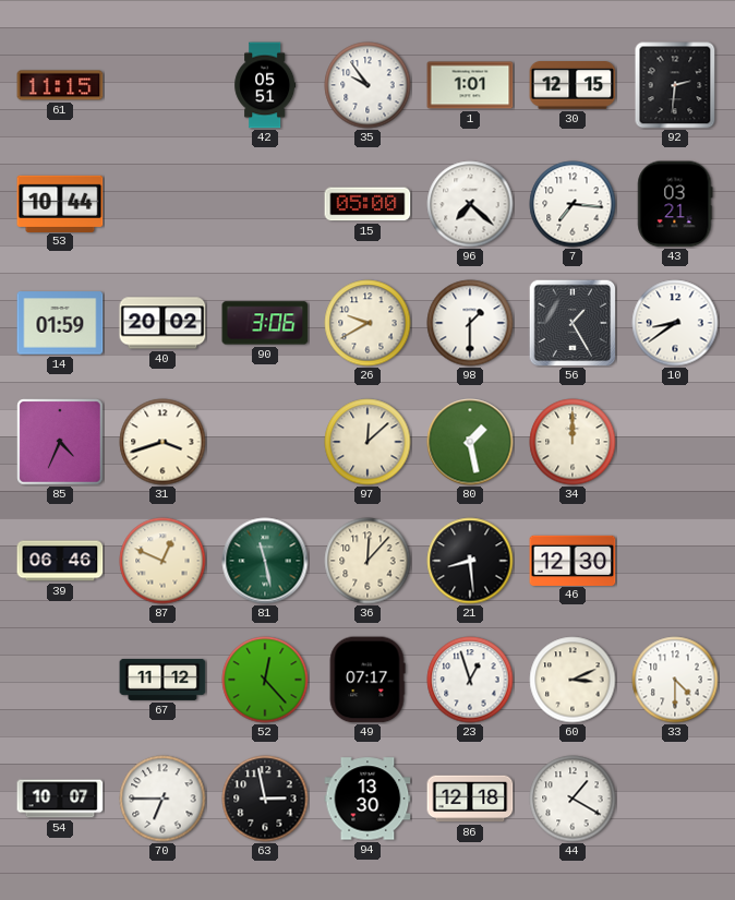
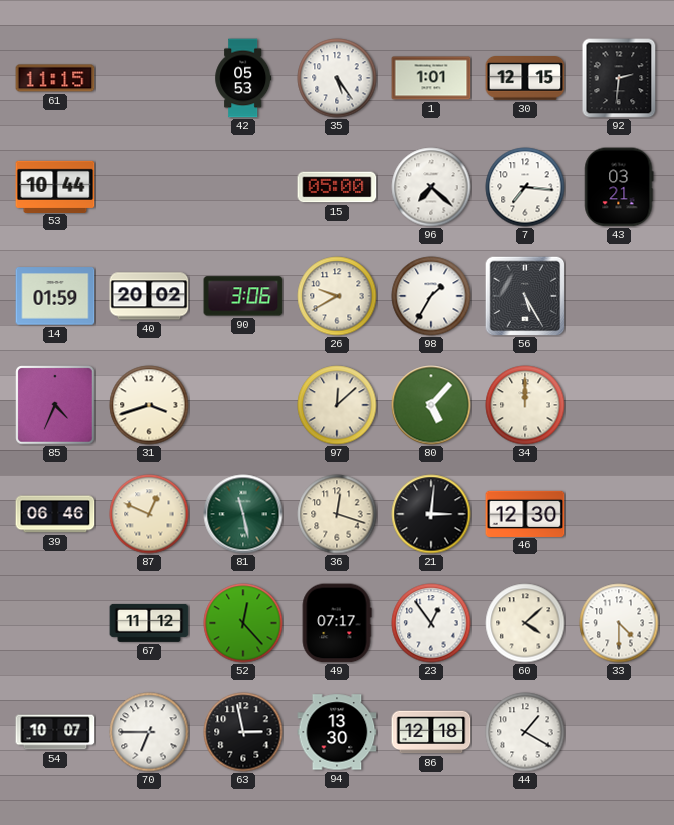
42: 05:51 -> 05:53 (243, 78)
35: 9:54 -> 5:24 (337, 78)
98: 1:30 -> 1:35 (431, 296)
56: 1:25 -> 5:25 (525, 296)
10: 8:39 -> none (675, 323)
80: 1:28 -> 5:07 (431, 405)
36: 12:07 -> 12:18 (337, 514)
21: 8:29 -> 3:01 (431, 514)
23: 12:57 -> 12:54 (431, 623)
60: 3:11 -> 4:08 (525, 623)
